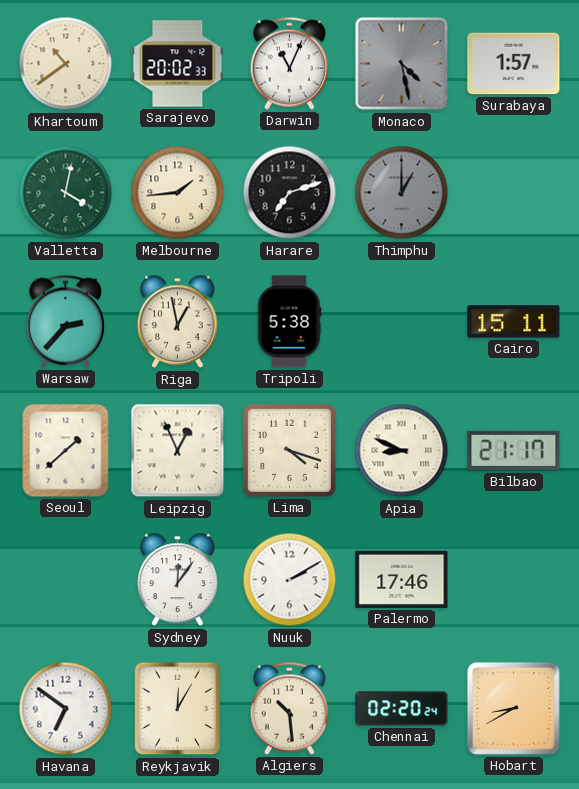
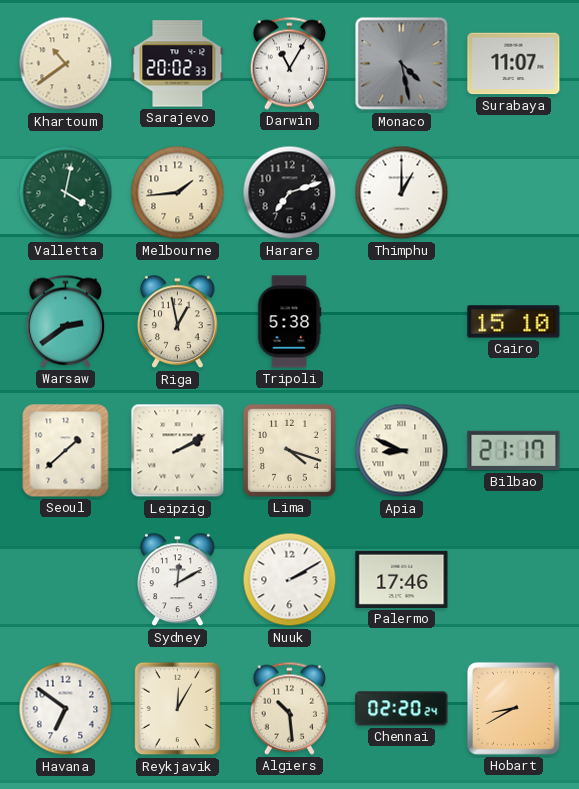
Darwin: 11:04 -> 11:05 (289, 63)
Surabaya: 1:57 -> 11:07 (514, 64)
Thimphu dial: grey -> white (402, 193)
Warsaw: 2:37 -> 2:39 (65, 321)
Cairo: 15:11 -> 15:10 (514, 322)
Leipzig: 12:56 -> 2:10 (178, 451)
Sydney: 12:06 -> 12:10 (178, 580)
